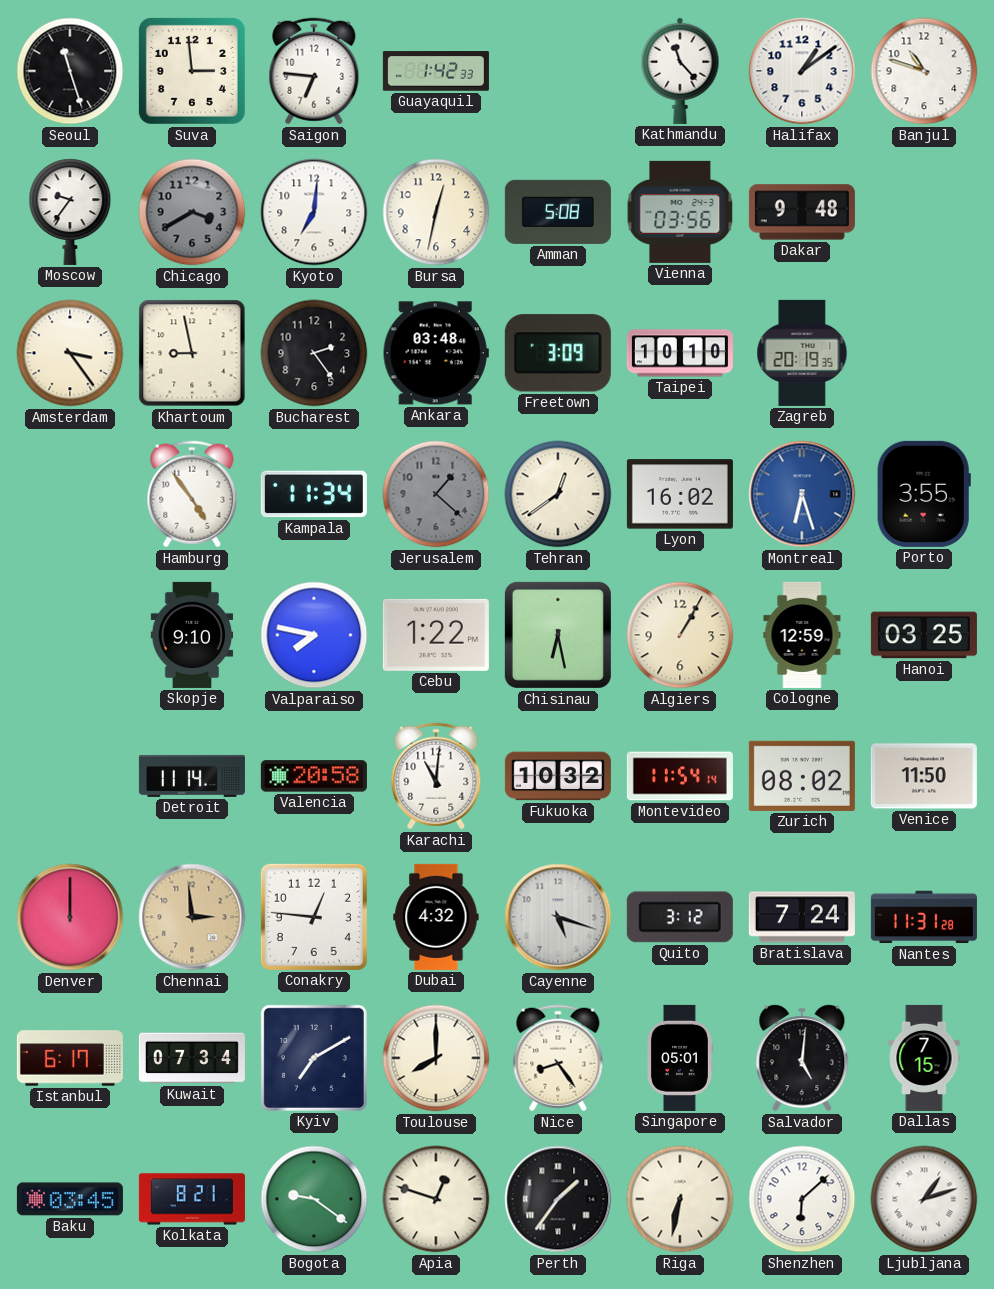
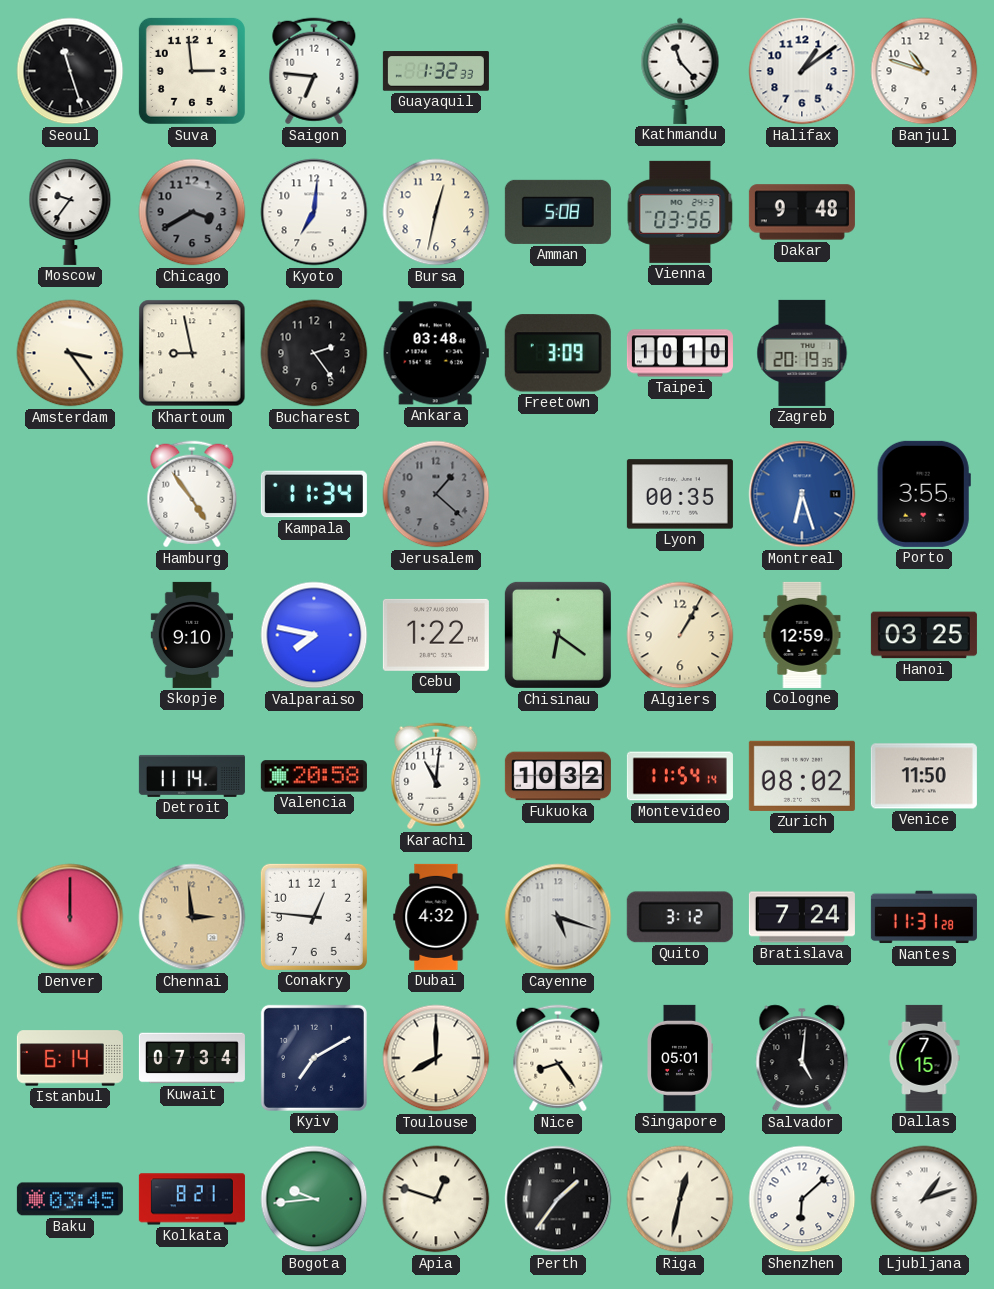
Guayaquil: 1:42 -> 1:32 (436, 71)
Tehran: 12:39 -> none (558, 494)
Lyon: 16:02 -> 00:35 (680, 494)
Chisinau: 6:28 -> 6:21 (558, 635)
Istanbul: 6:17 -> 6:14 (70, 1058)
Bogota: 9:21 -> 9:44 (314, 1199)
Riga: 6:32 -> 12:32 (680, 1199)
